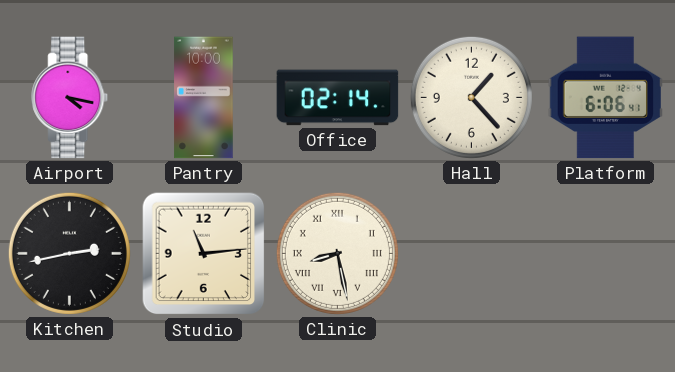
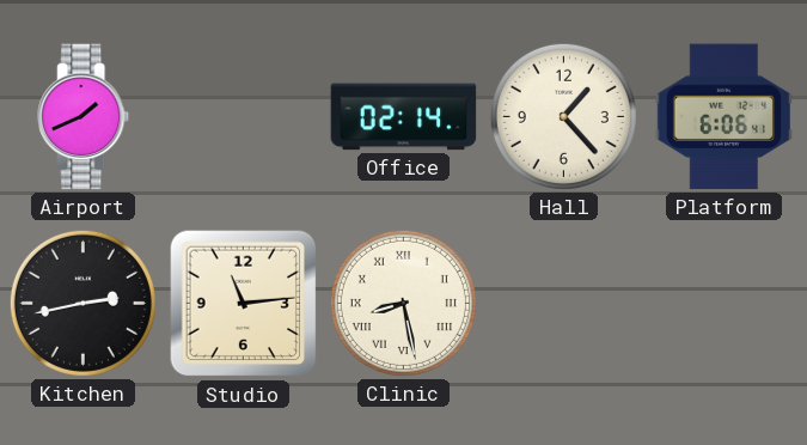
Airport: 4:17 -> 1:41 (84, 117)
Pantry: 10:00 -> none (204, 98)
